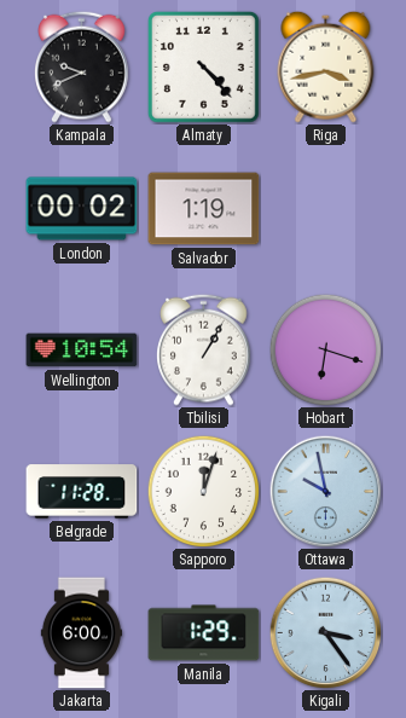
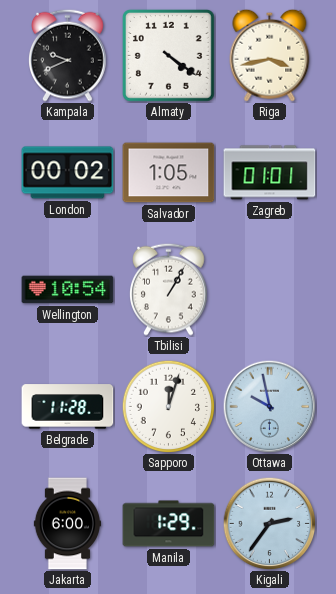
Almaty: 4:23 -> 4:21 (168, 55)
Salvador: 1:19 -> 1:05 (169, 173)
Zagreb: none -> 01:01 (270, 173)
Hobart: 6:18 -> none (325, 349)
Kigali: 3:24 -> 2:36 (269, 523)
